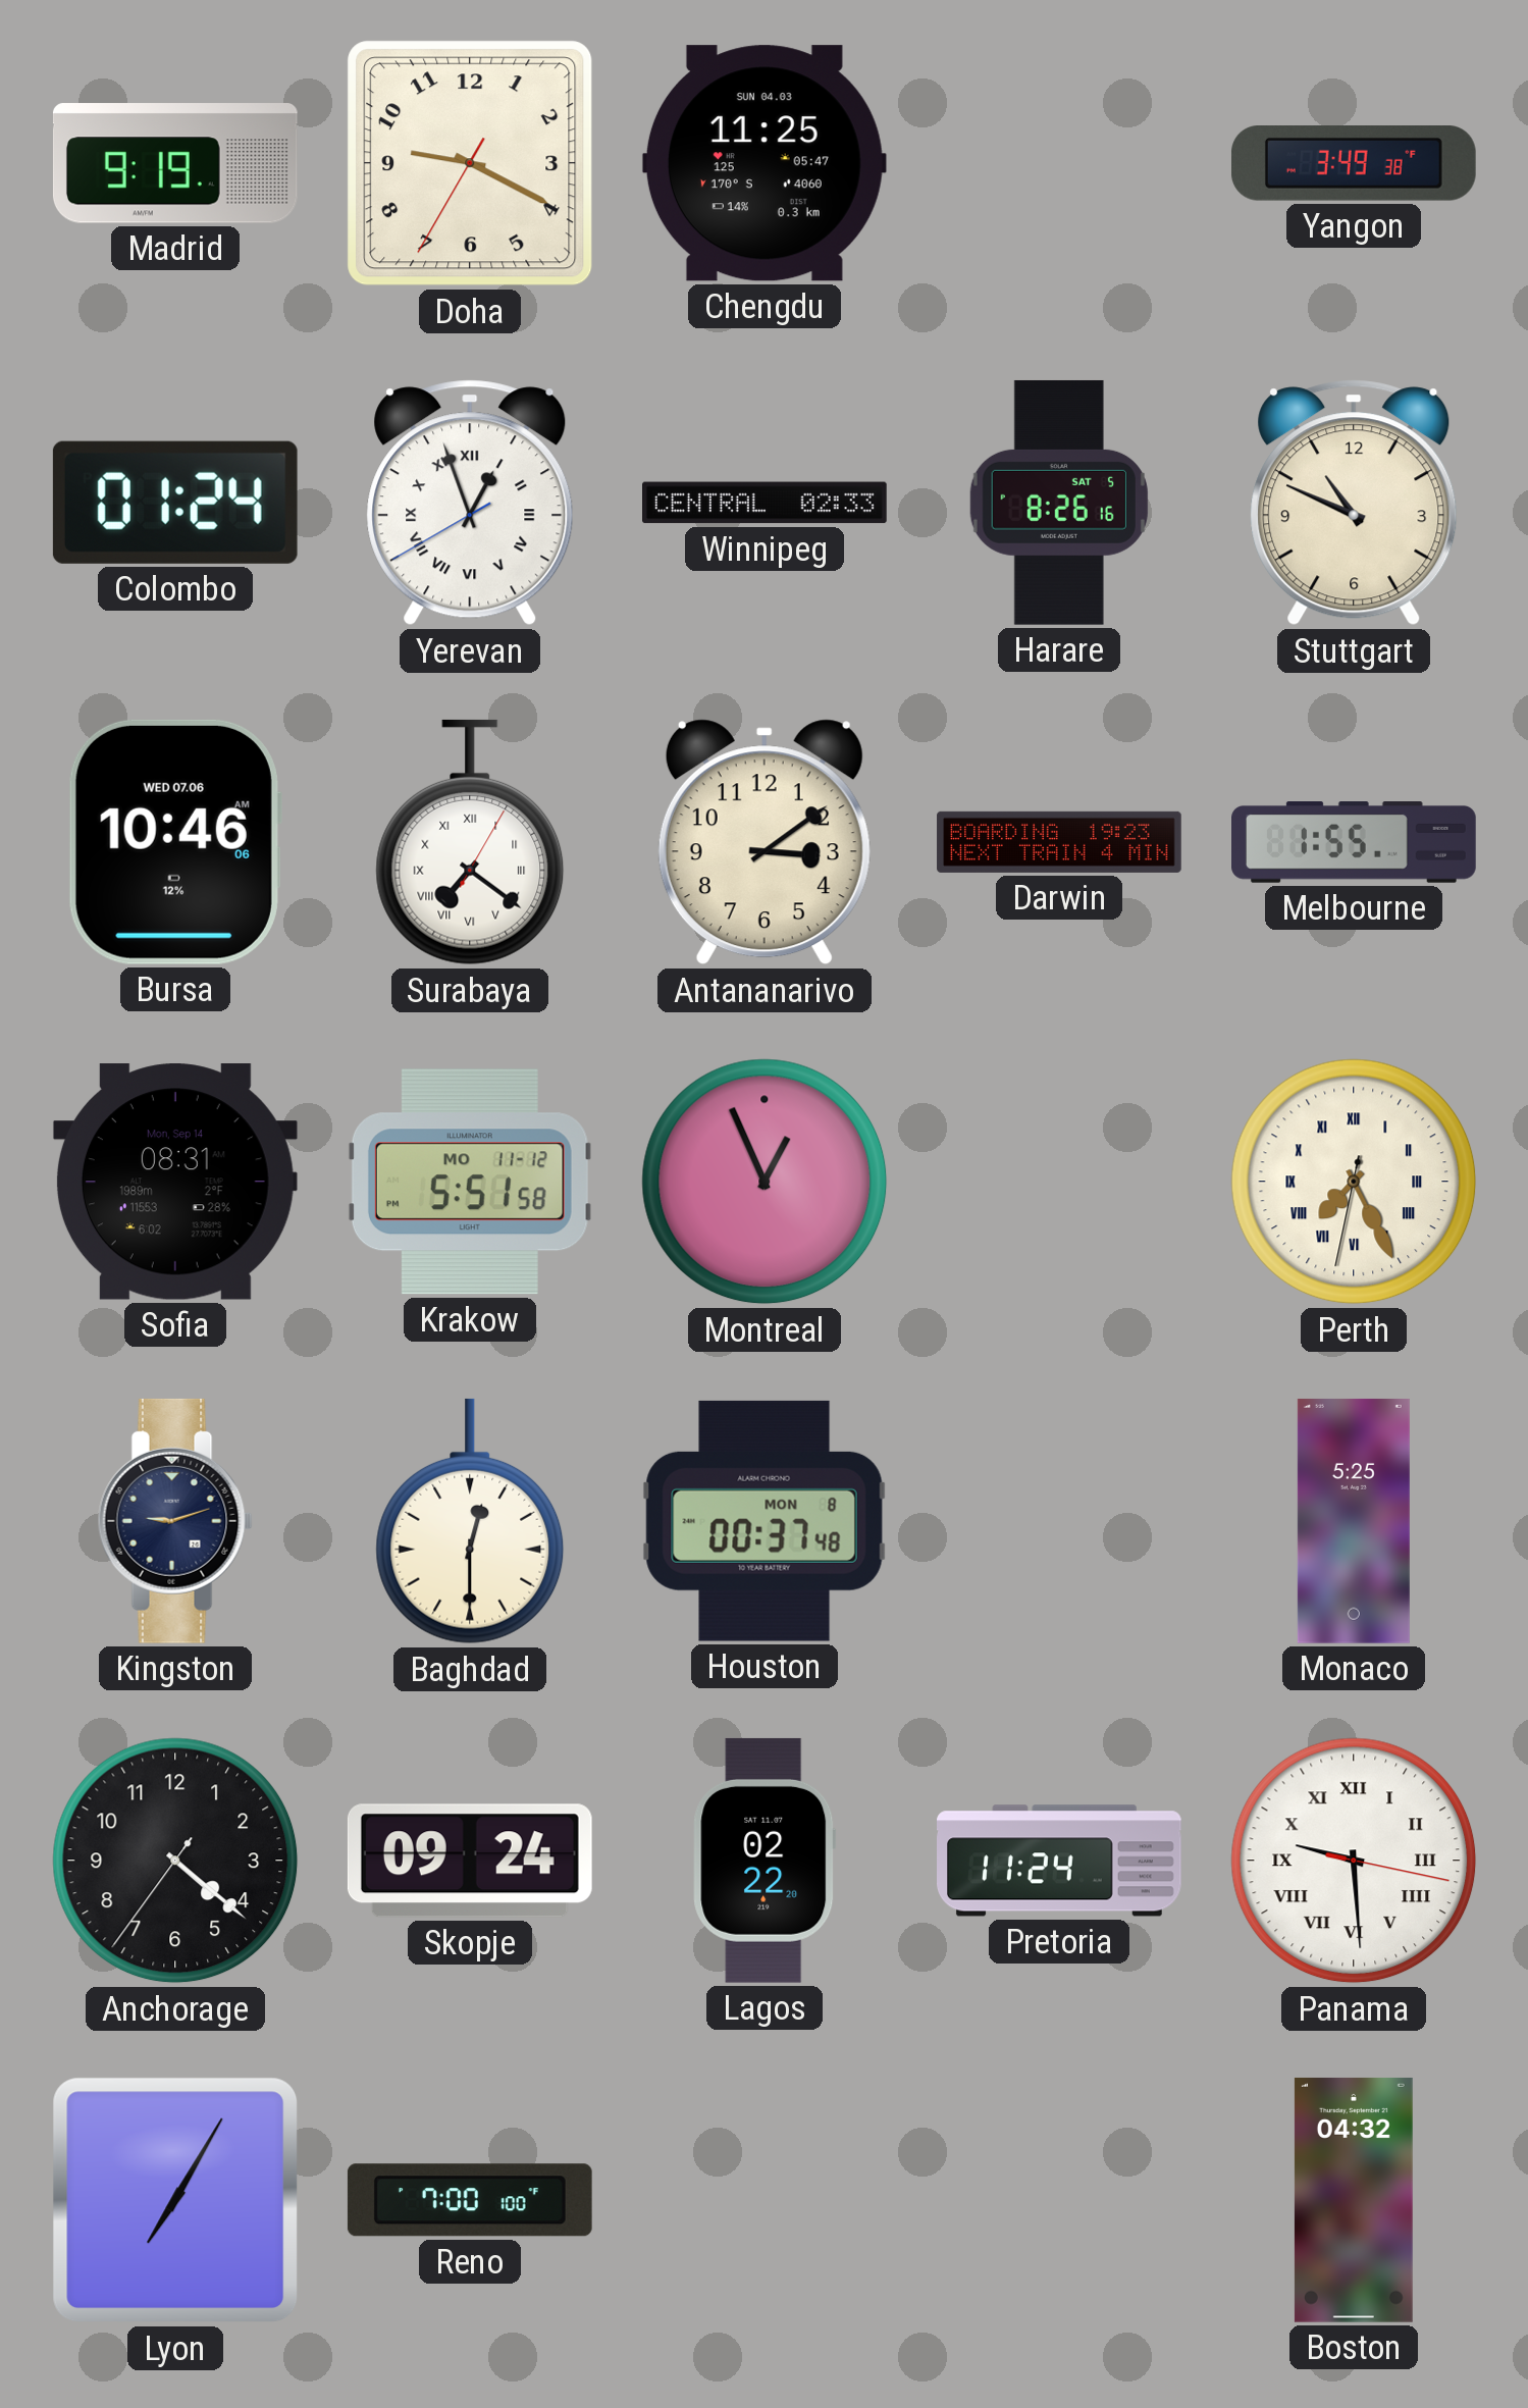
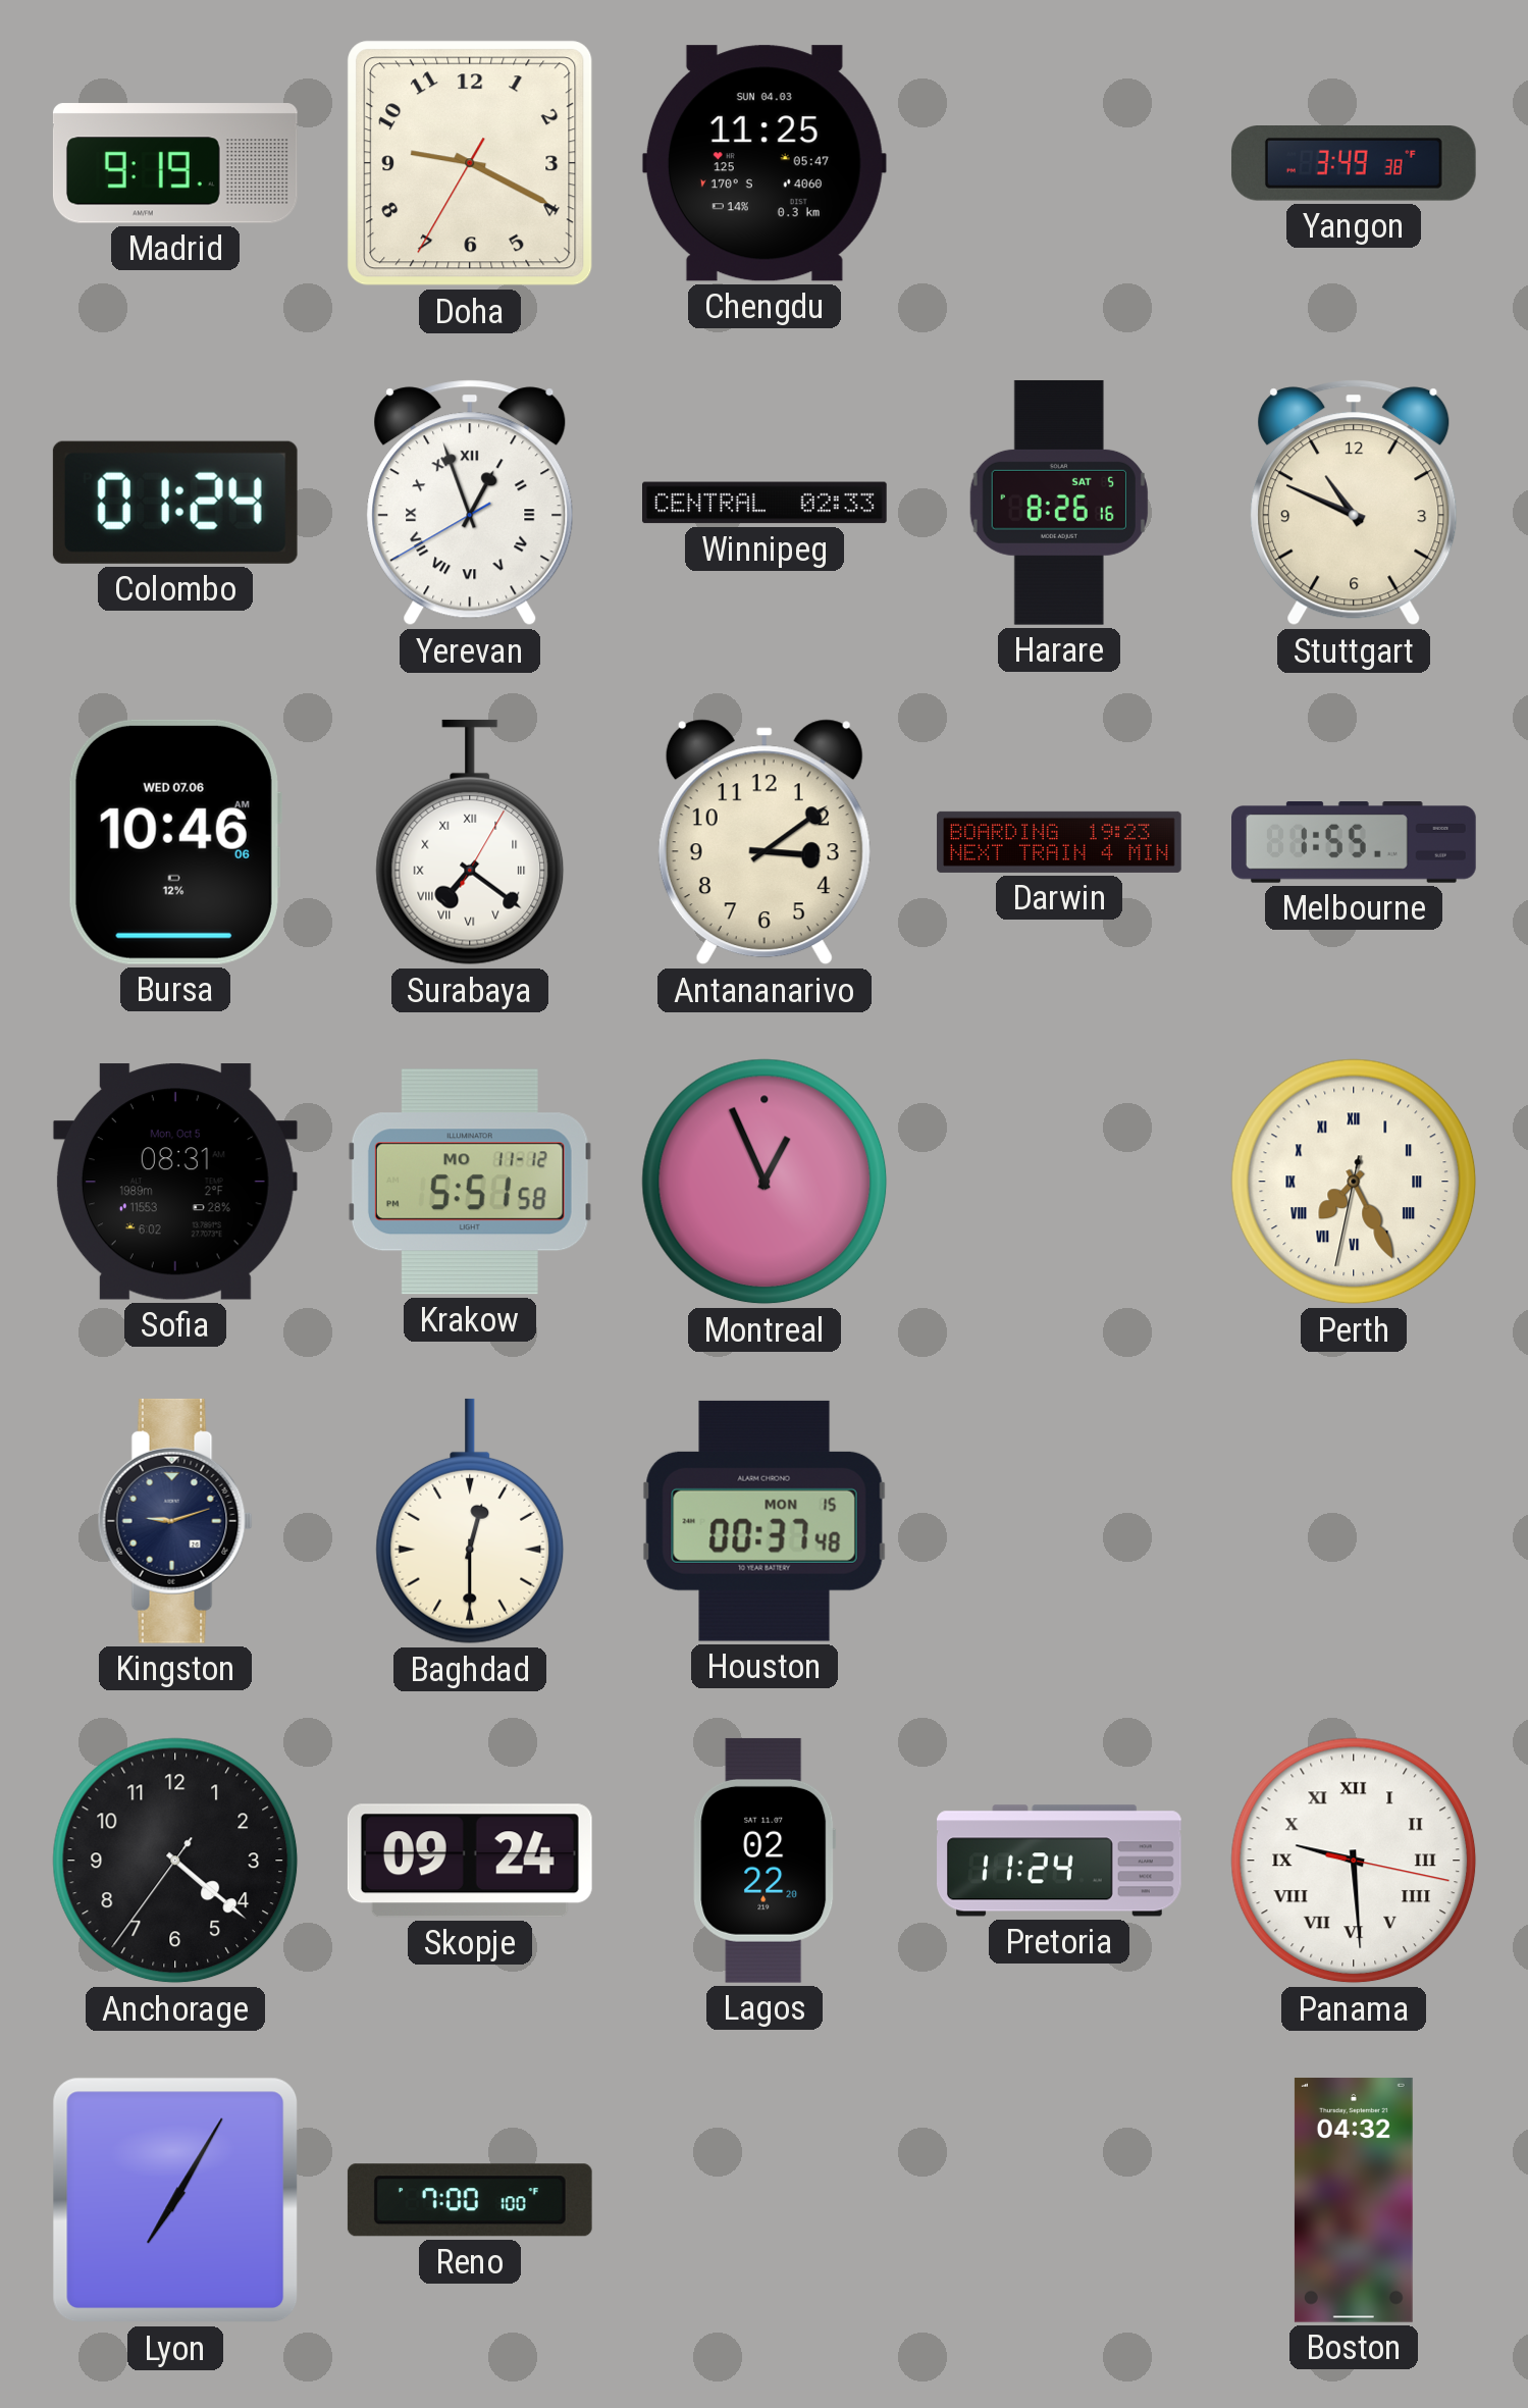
Sofia date: Mon, Sep 14 -> Mon, Oct 5 (175, 1182)
Houston date: MON 8 -> MON 15 (765, 1521)
Monaco: 5:25 -> none (1354, 1521)
